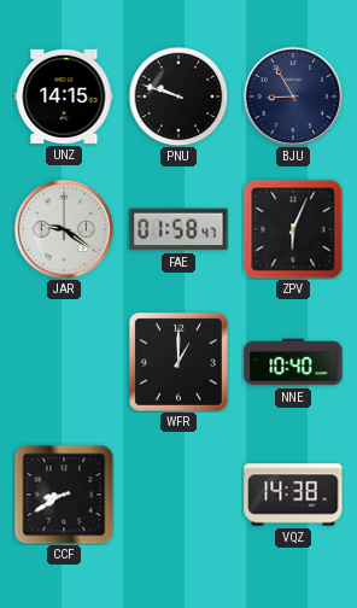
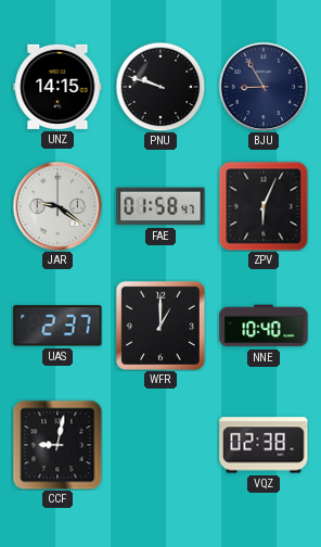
UAS: none -> 2:37 (57, 326)
CCF: 8:40 -> 9:02 (57, 445)
VQZ: 14:38 -> 02:38 (264, 445)
